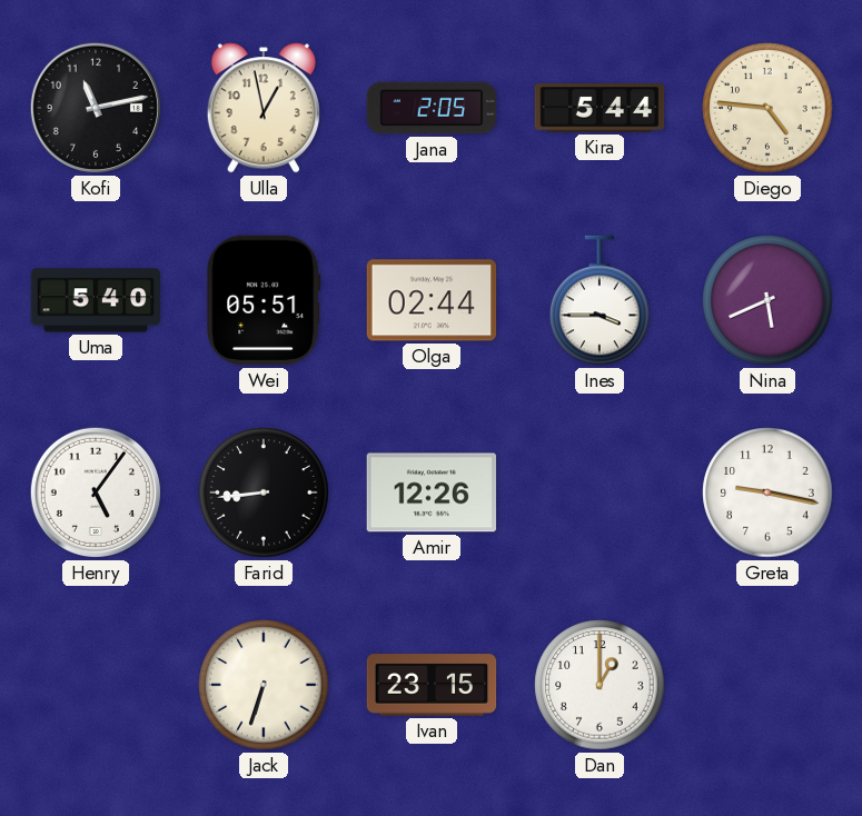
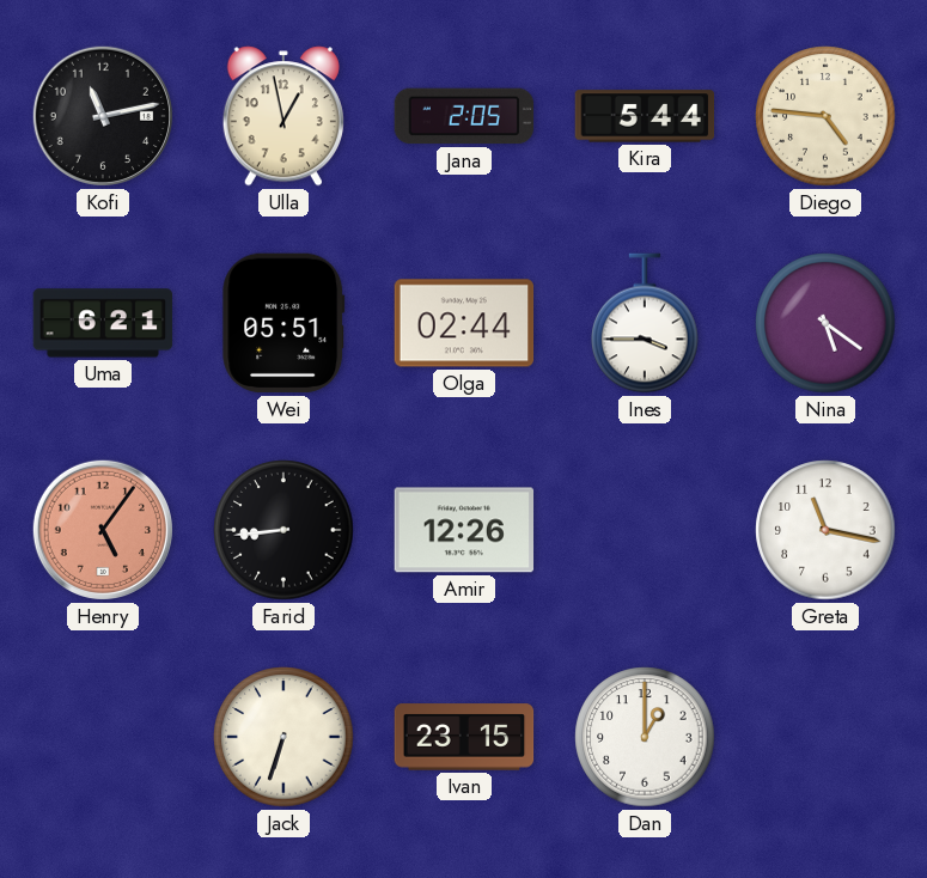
Uma: 5:40 -> 6:21 (103, 323)
Nina: 5:41 -> 5:21 (825, 323)
Henry dial: white -> salmon (103, 530)
Greta: 9:17 -> 11:17 (825, 530)
